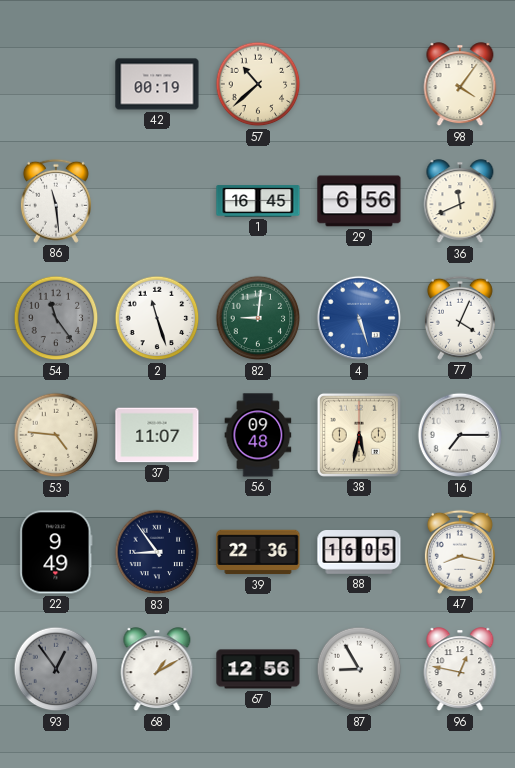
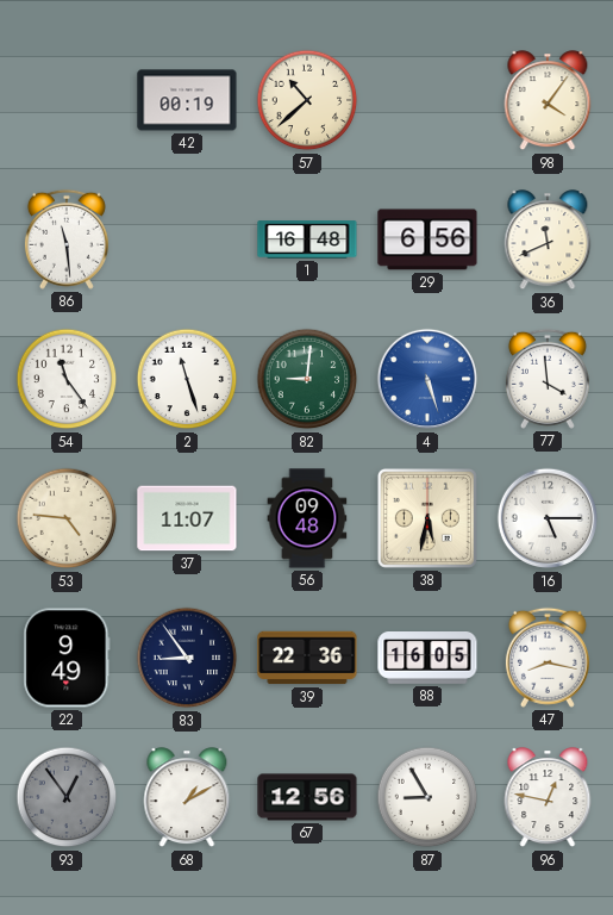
1: 16:45 -> 16:48 (307, 239)
54 dial: grey -> white (67, 379)
77: 4:04 -> 3:59 (548, 379)
16: 7:15 -> 5:15 (548, 518)
